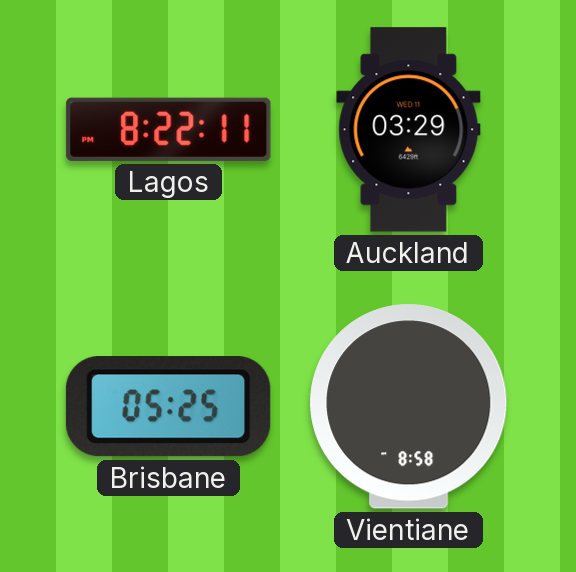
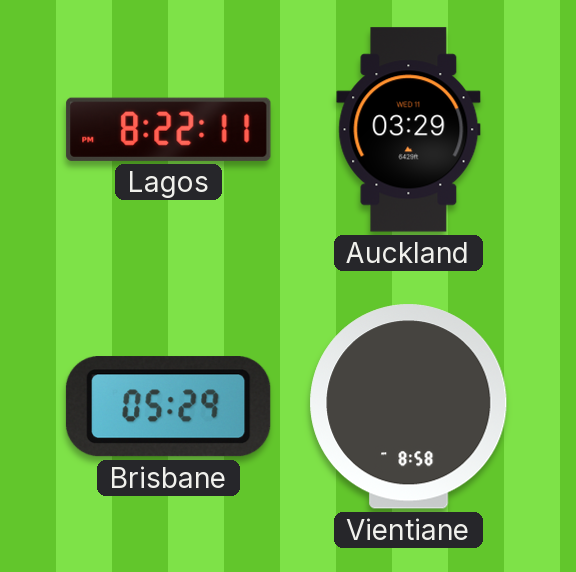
Brisbane: 05:25 -> 05:29 (168, 407)
